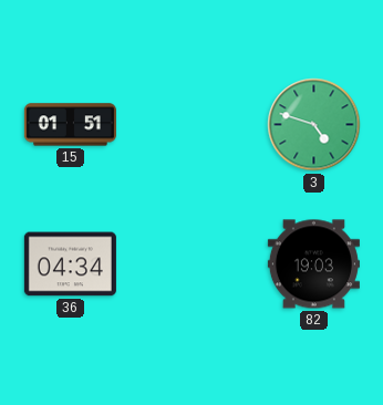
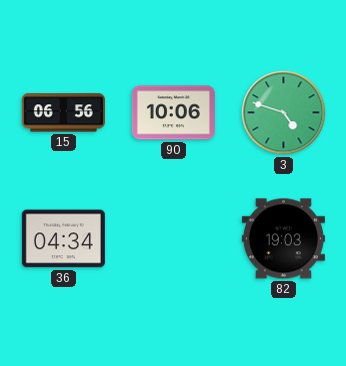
15: 01:51 -> 06:56 (63, 113)
90: none -> 10:06 (173, 113)
